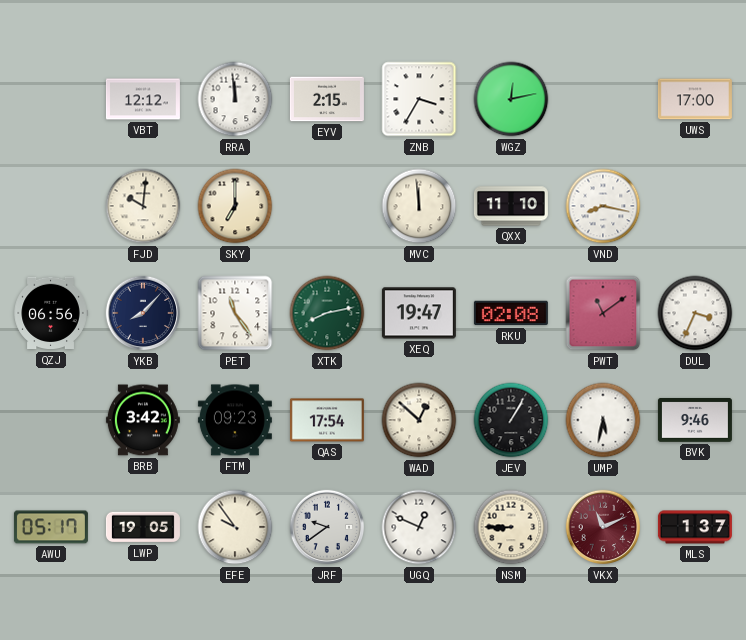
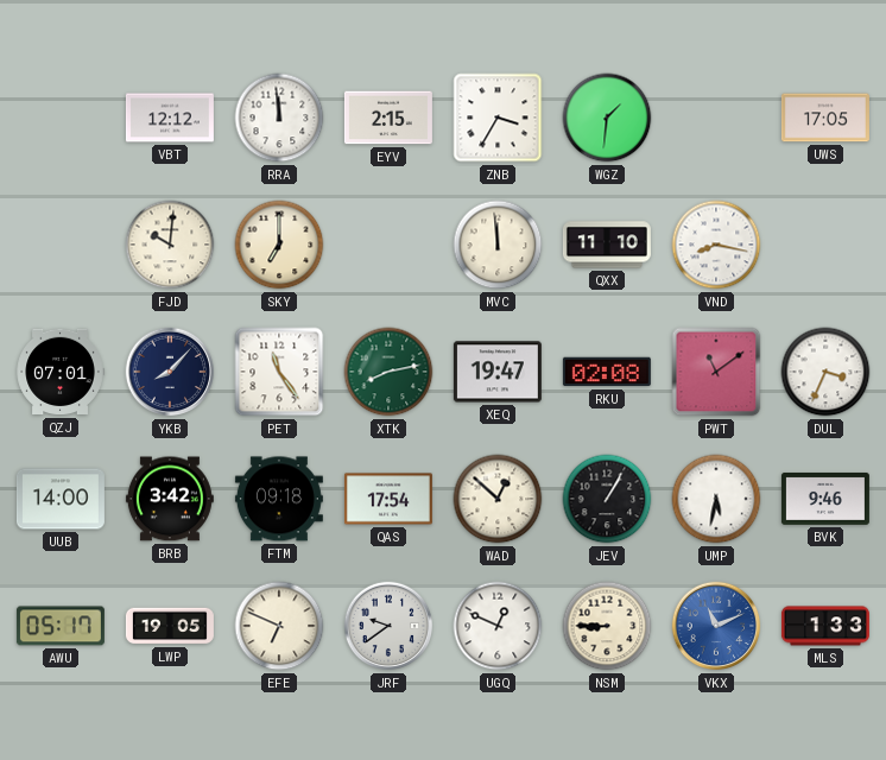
WGZ: 12:13 -> 1:31 (607, 118)
UWS: 17:00 -> 17:05 (825, 118)
QZJ: 06:56 -> 07:01 (61, 372)
UUB: none -> 14:00 (61, 499)
FTM: 09:23 -> 09:18 (279, 499)
EFE: 9:54 -> 6:49 (279, 626)
VKX dial: burgundy -> blue (716, 626)
MLS: 1:37 -> 1:33 (825, 626)
